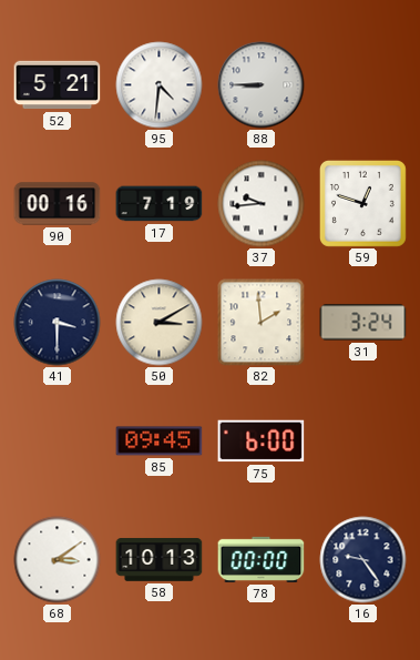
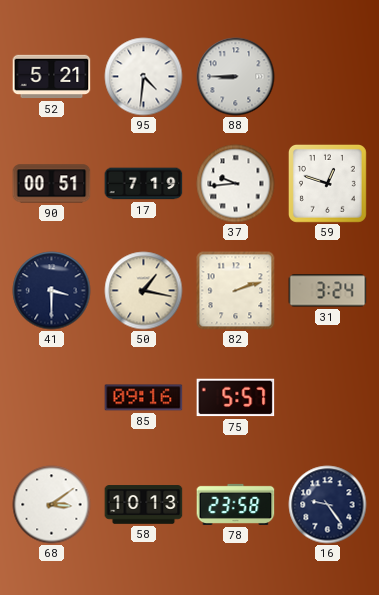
90: 00:16 -> 00:51 (52, 184)
50: 3:10 -> 1:17 (144, 291)
82: 1:59 -> 2:12 (236, 291)
85: 09:45 -> 09:16 (144, 398)
75: 6:00 -> 5:57 (236, 398)
78: 00:00 -> 23:58 (236, 504)
